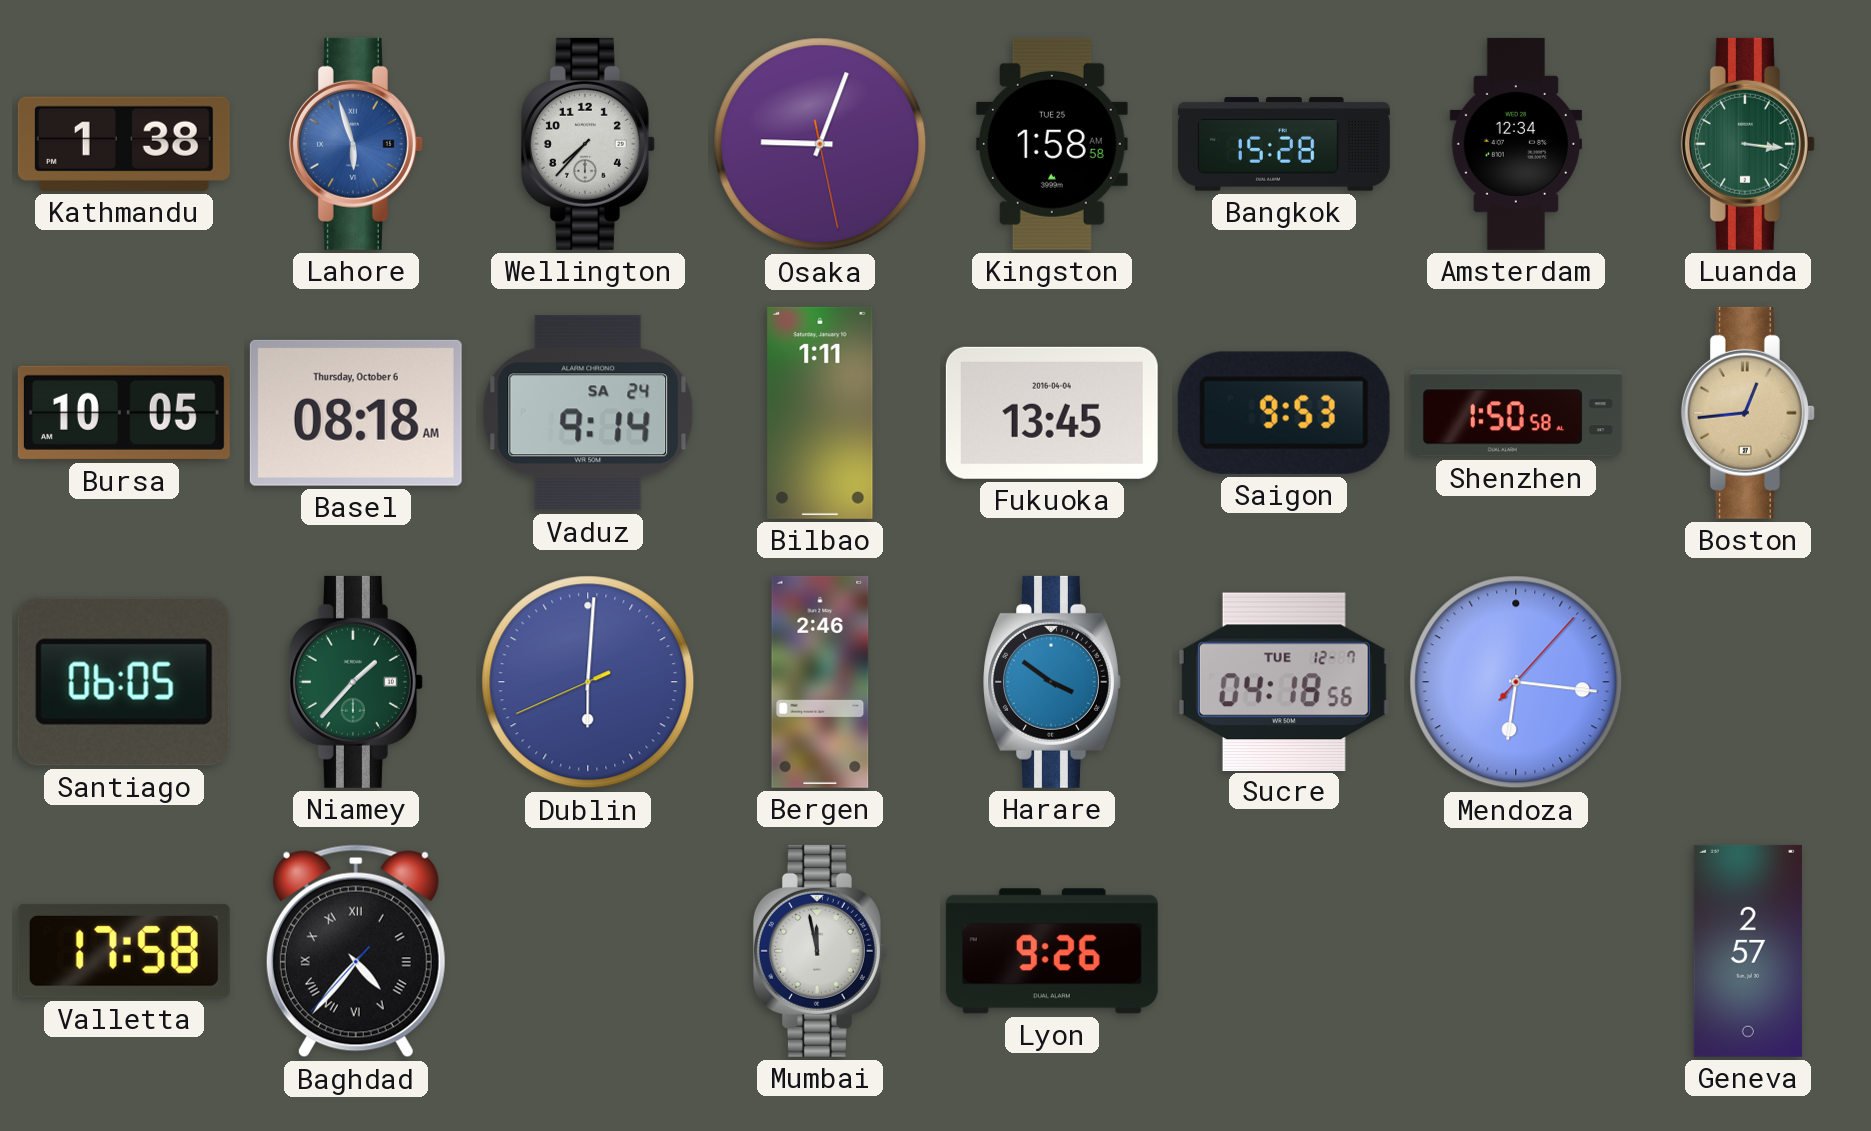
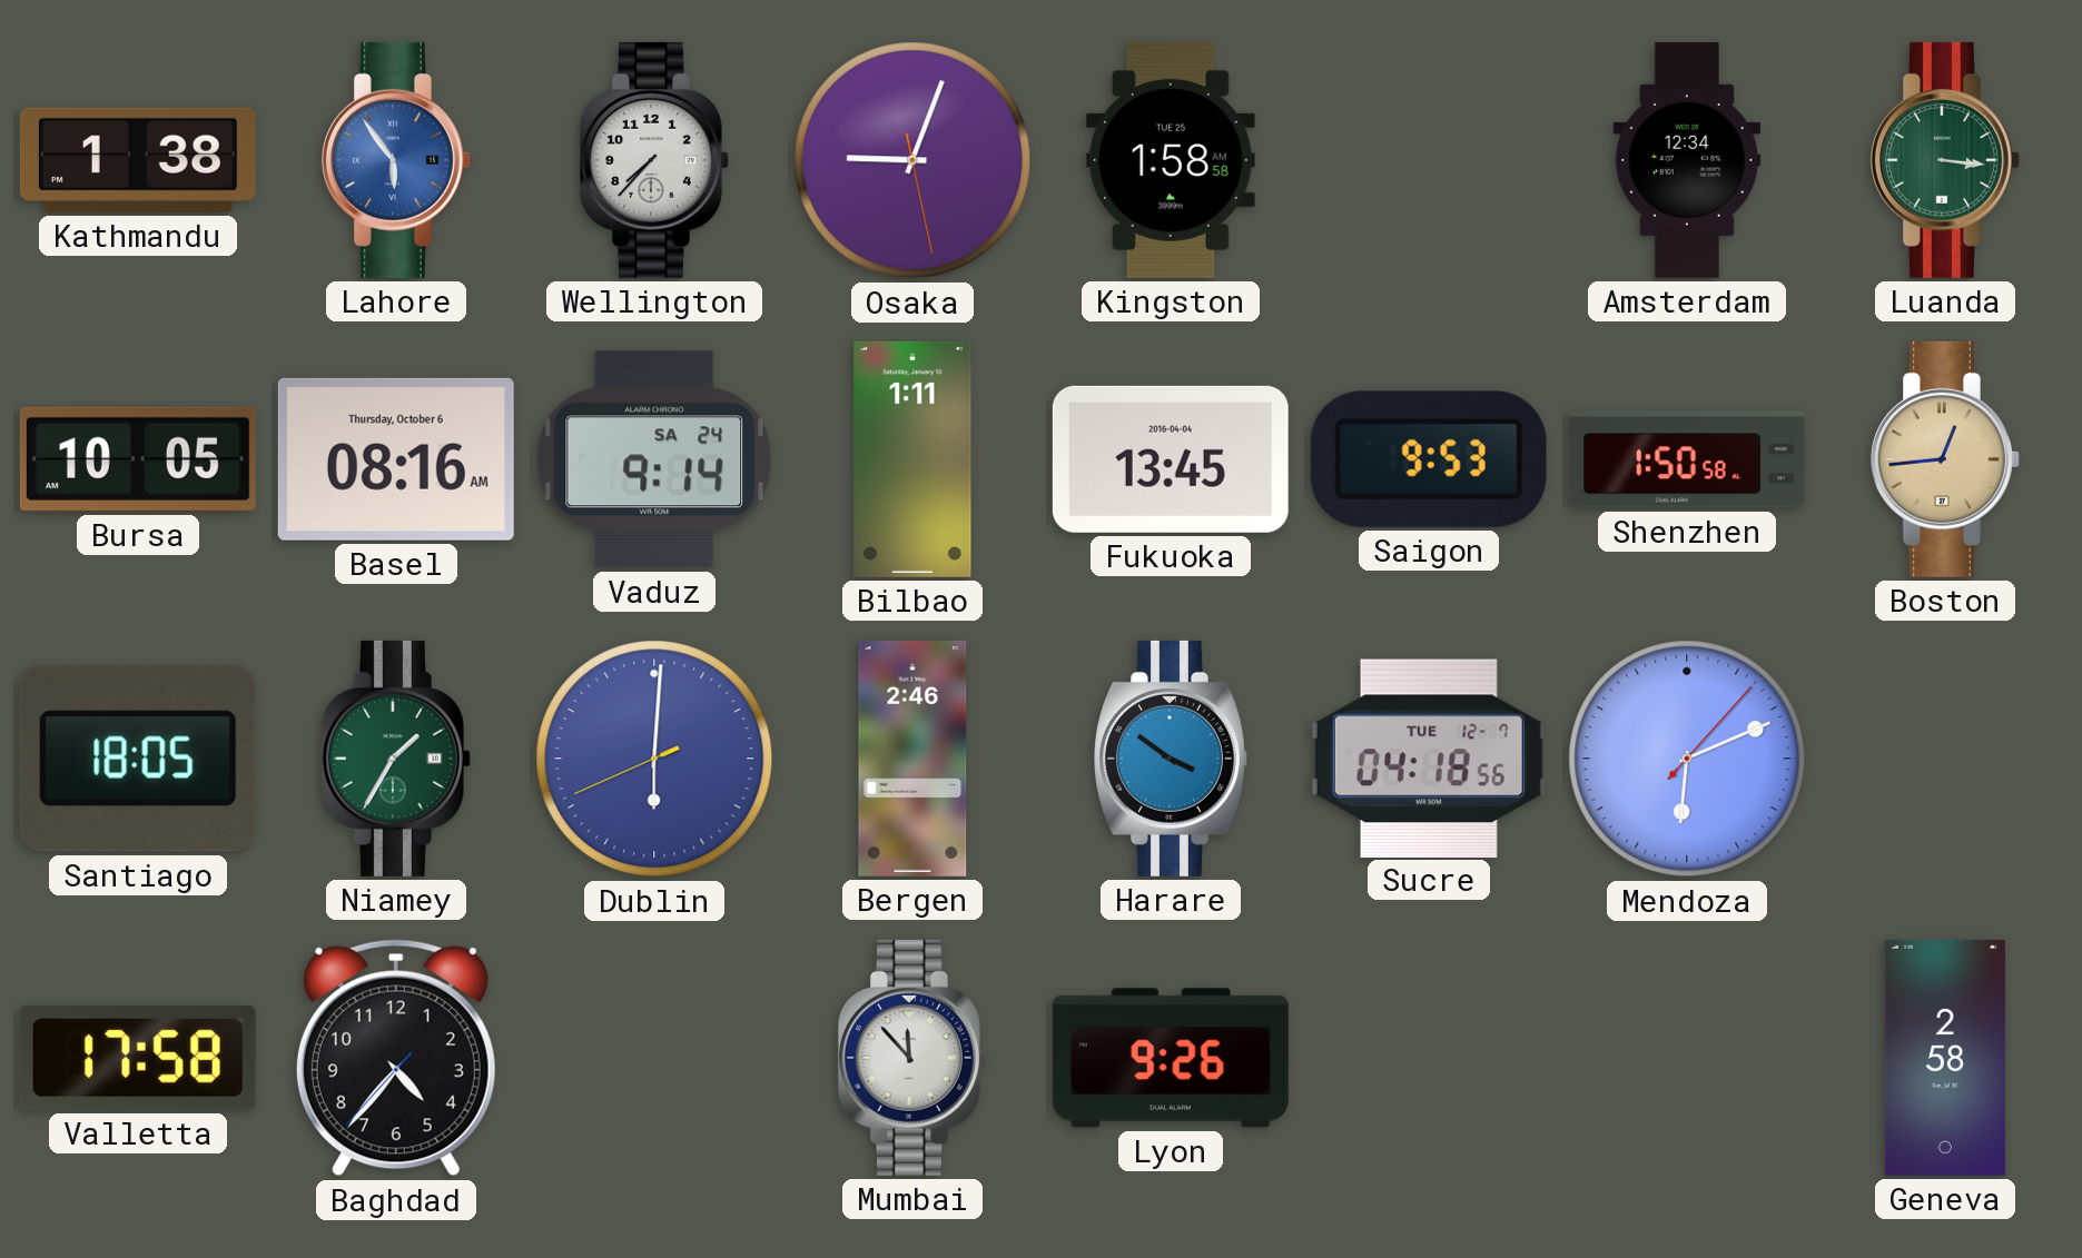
Lahore: 5:57 -> 5:54 (396, 160)
Bangkok: 15:28 -> none (1284, 144)
Basel: 08:18 -> 08:16 (396, 459)
Santiago: 06:05 -> 18:05 (138, 759)
Niamey: 1:37 -> 1:35 (396, 759)
Mendoza: 6:16 -> 6:11 (1687, 759)
Baghdad numerals: Roman -> Arabic (396, 1058)
Mumbai: 11:58 -> 11:53 (912, 1058)
Geneva: 2:57 -> 2:58 (1945, 1058)
